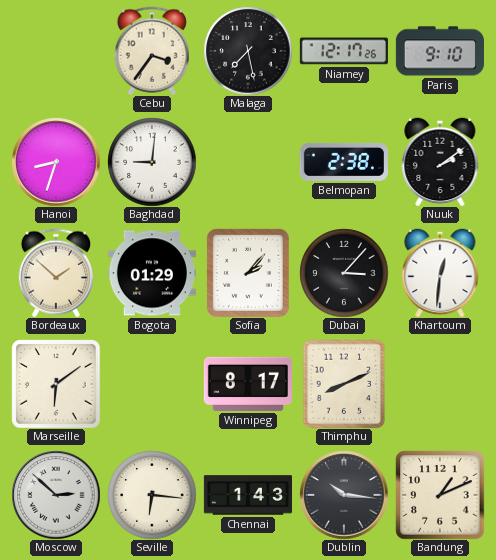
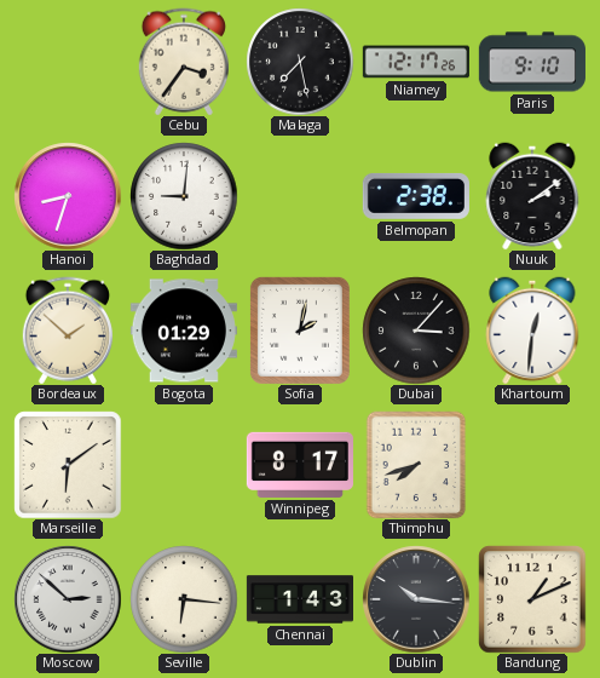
Sofia: 2:07 -> 2:02 (300, 331)
Thimphu: 8:11 -> 7:42 (416, 465)
